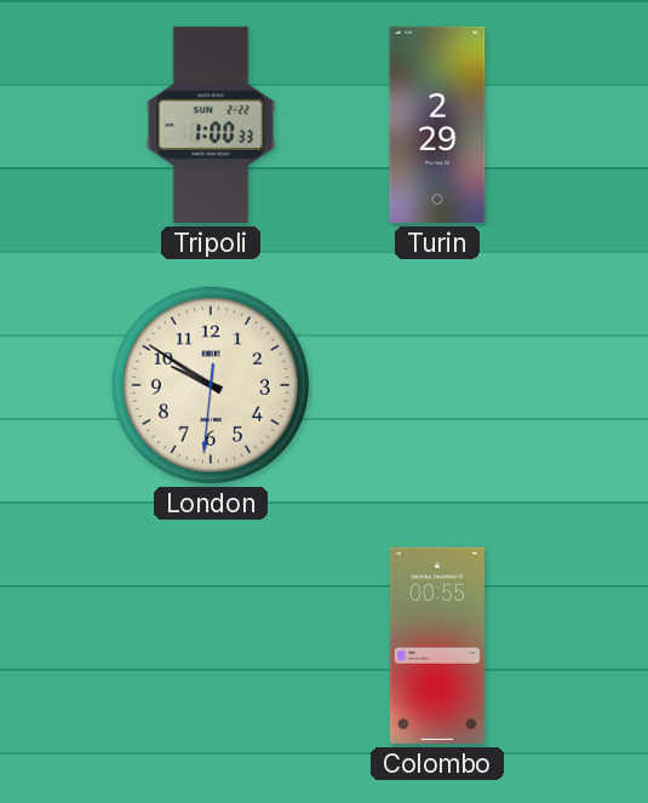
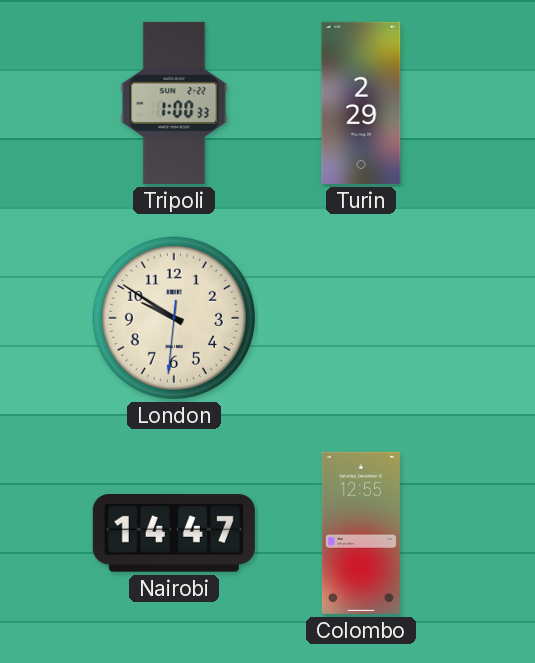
Nairobi: none -> 14:47 (174, 533)
Colombo: 00:55 -> 12:55 (361, 533)
